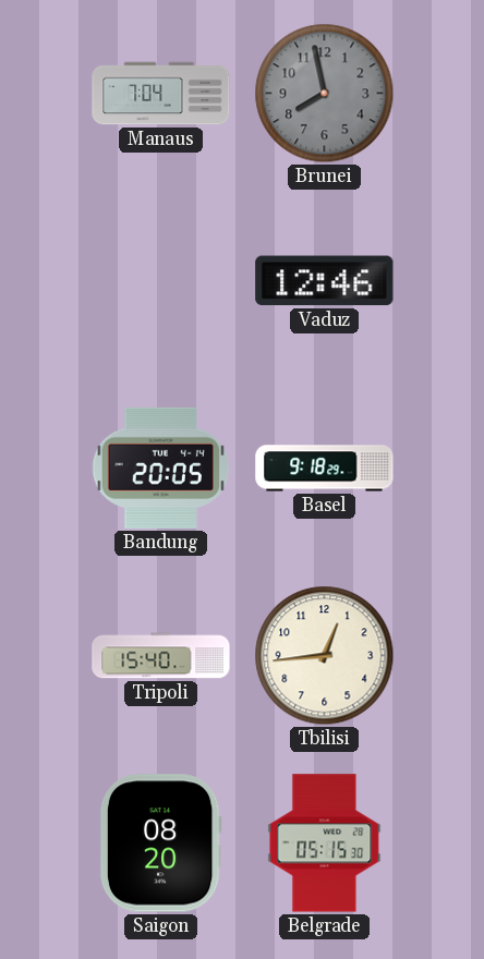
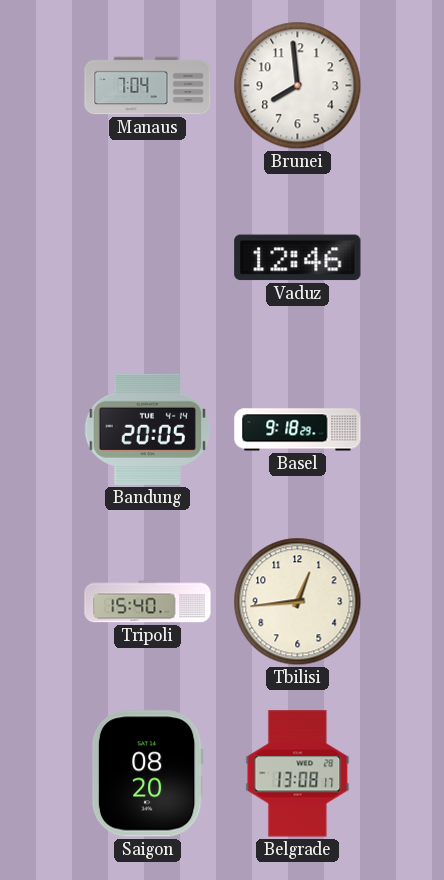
Brunei: 7:58 -> 7:59 (298, 86)
Brunei dial: grey -> white (298, 86)
Belgrade: 05:15 -> 13:08 (298, 774)
